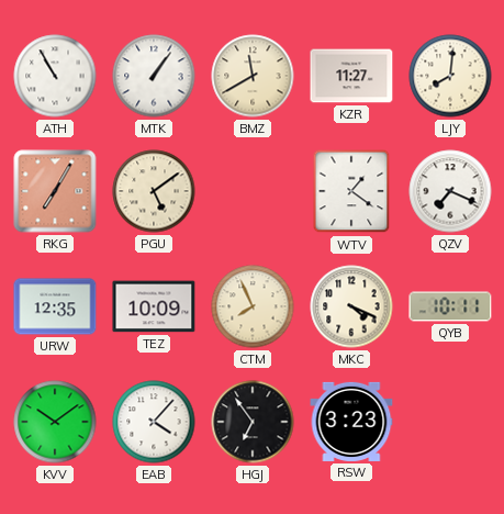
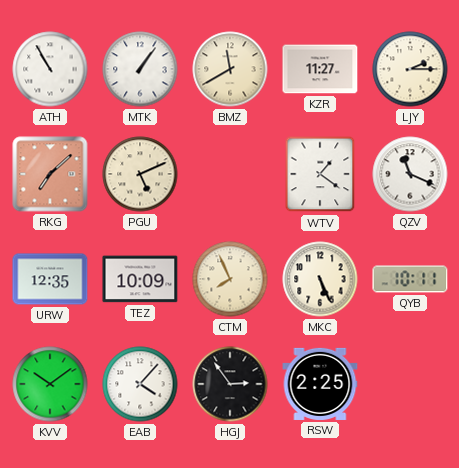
LJY: 8:01 -> 2:15 (410, 69)
RKG: 7:05 -> 7:08 (50, 174)
PGU: 5:09 -> 5:11 (140, 174)
QZV: 7:19 -> 11:19 (410, 174)
MKC: 4:19 -> 5:26 (320, 279)
HGJ: 6:54 -> 2:54 (230, 384)
RSW: 3:23 -> 2:25 (320, 384)
